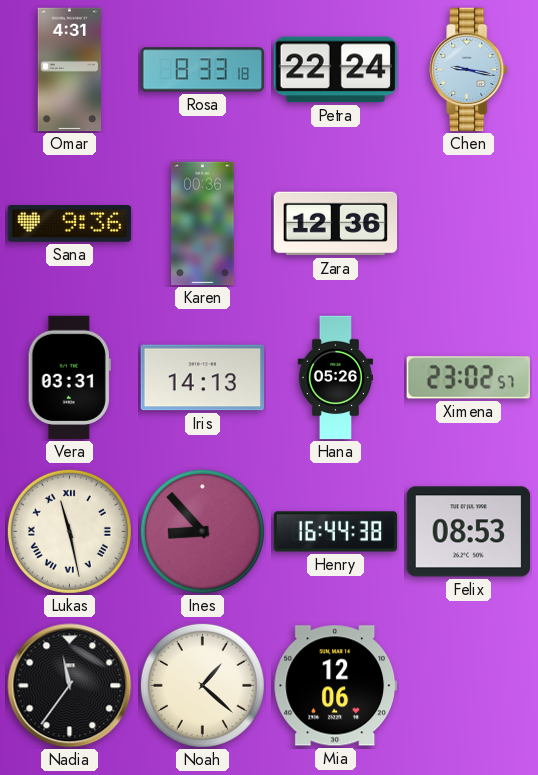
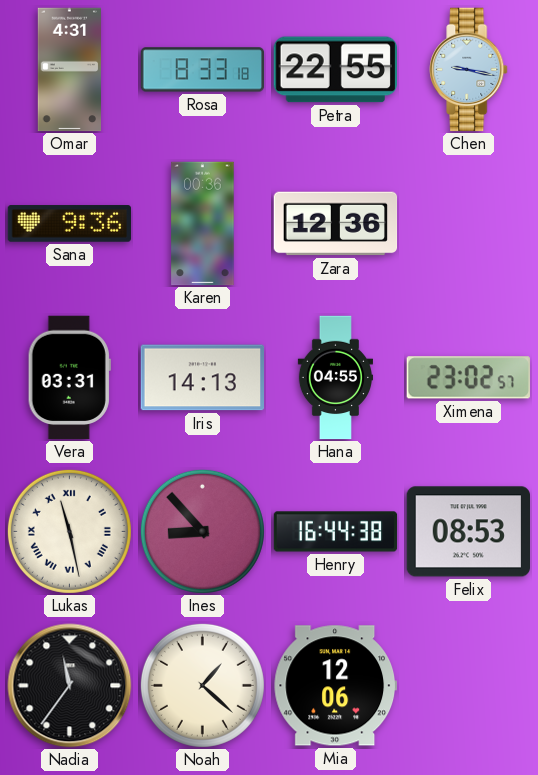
Petra: 22:24 -> 22:55 (335, 70)
Hana: 05:26 -> 04:55 (335, 378)
